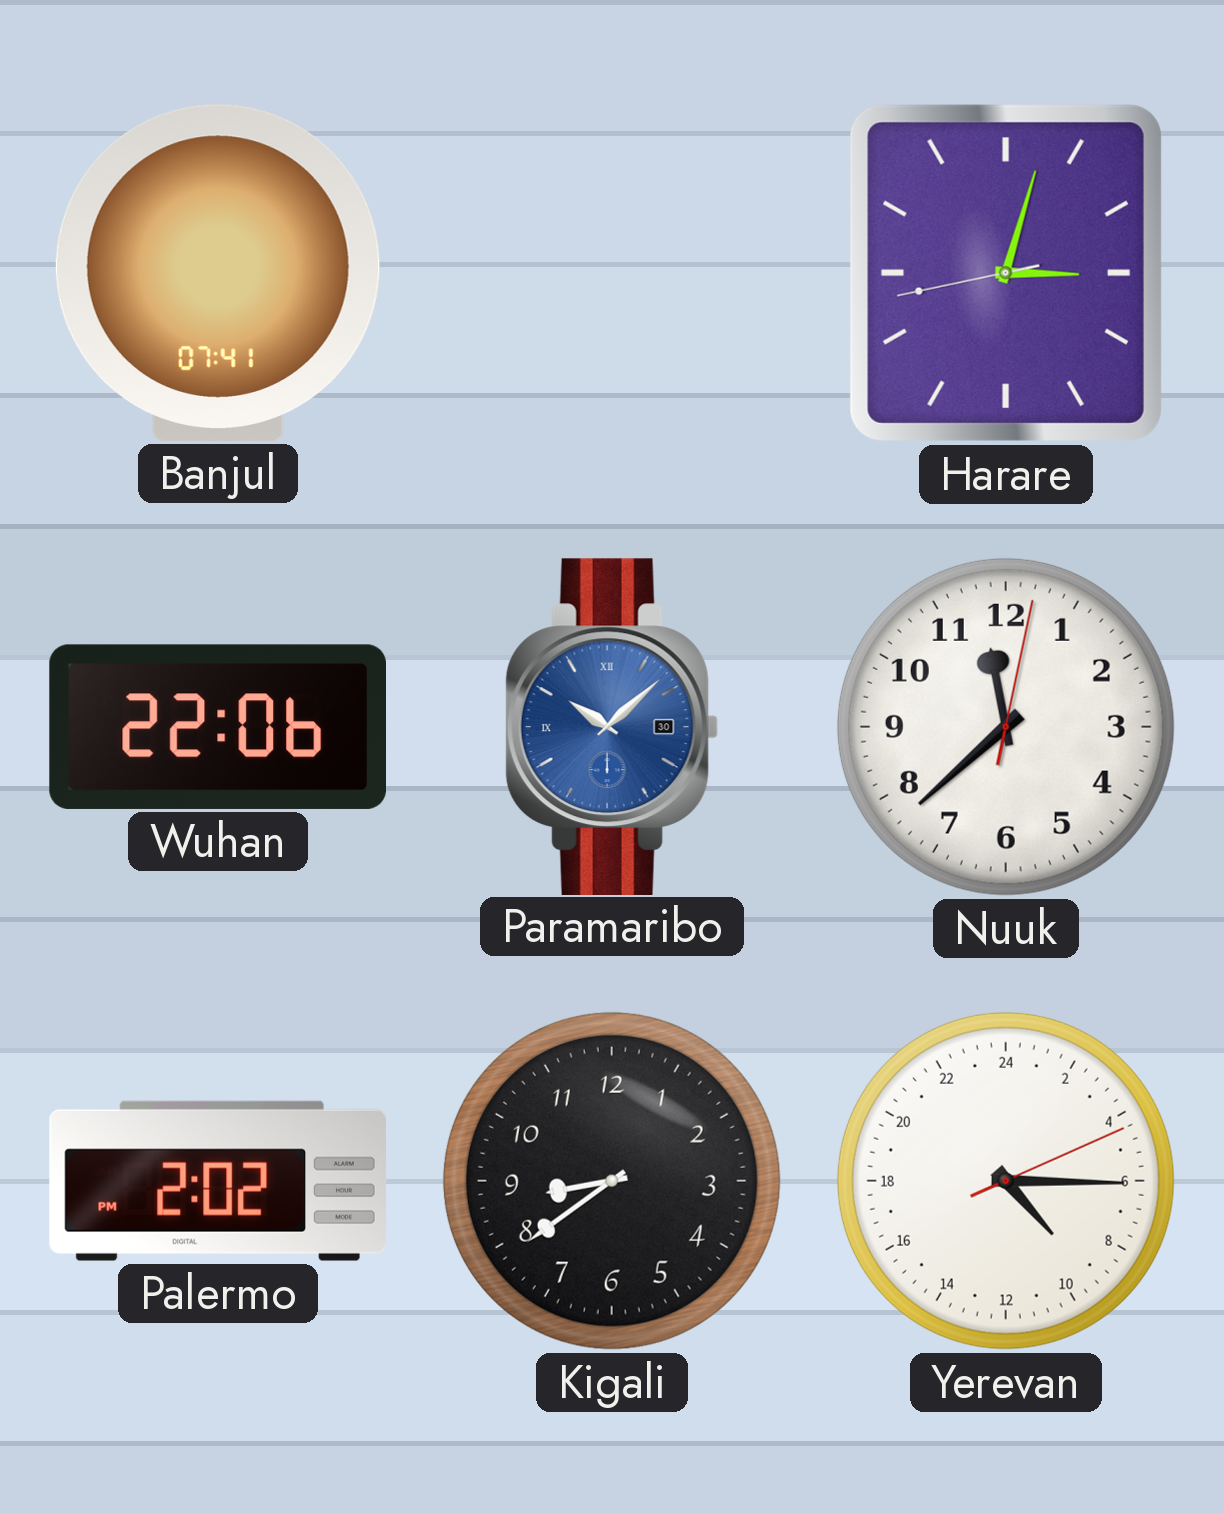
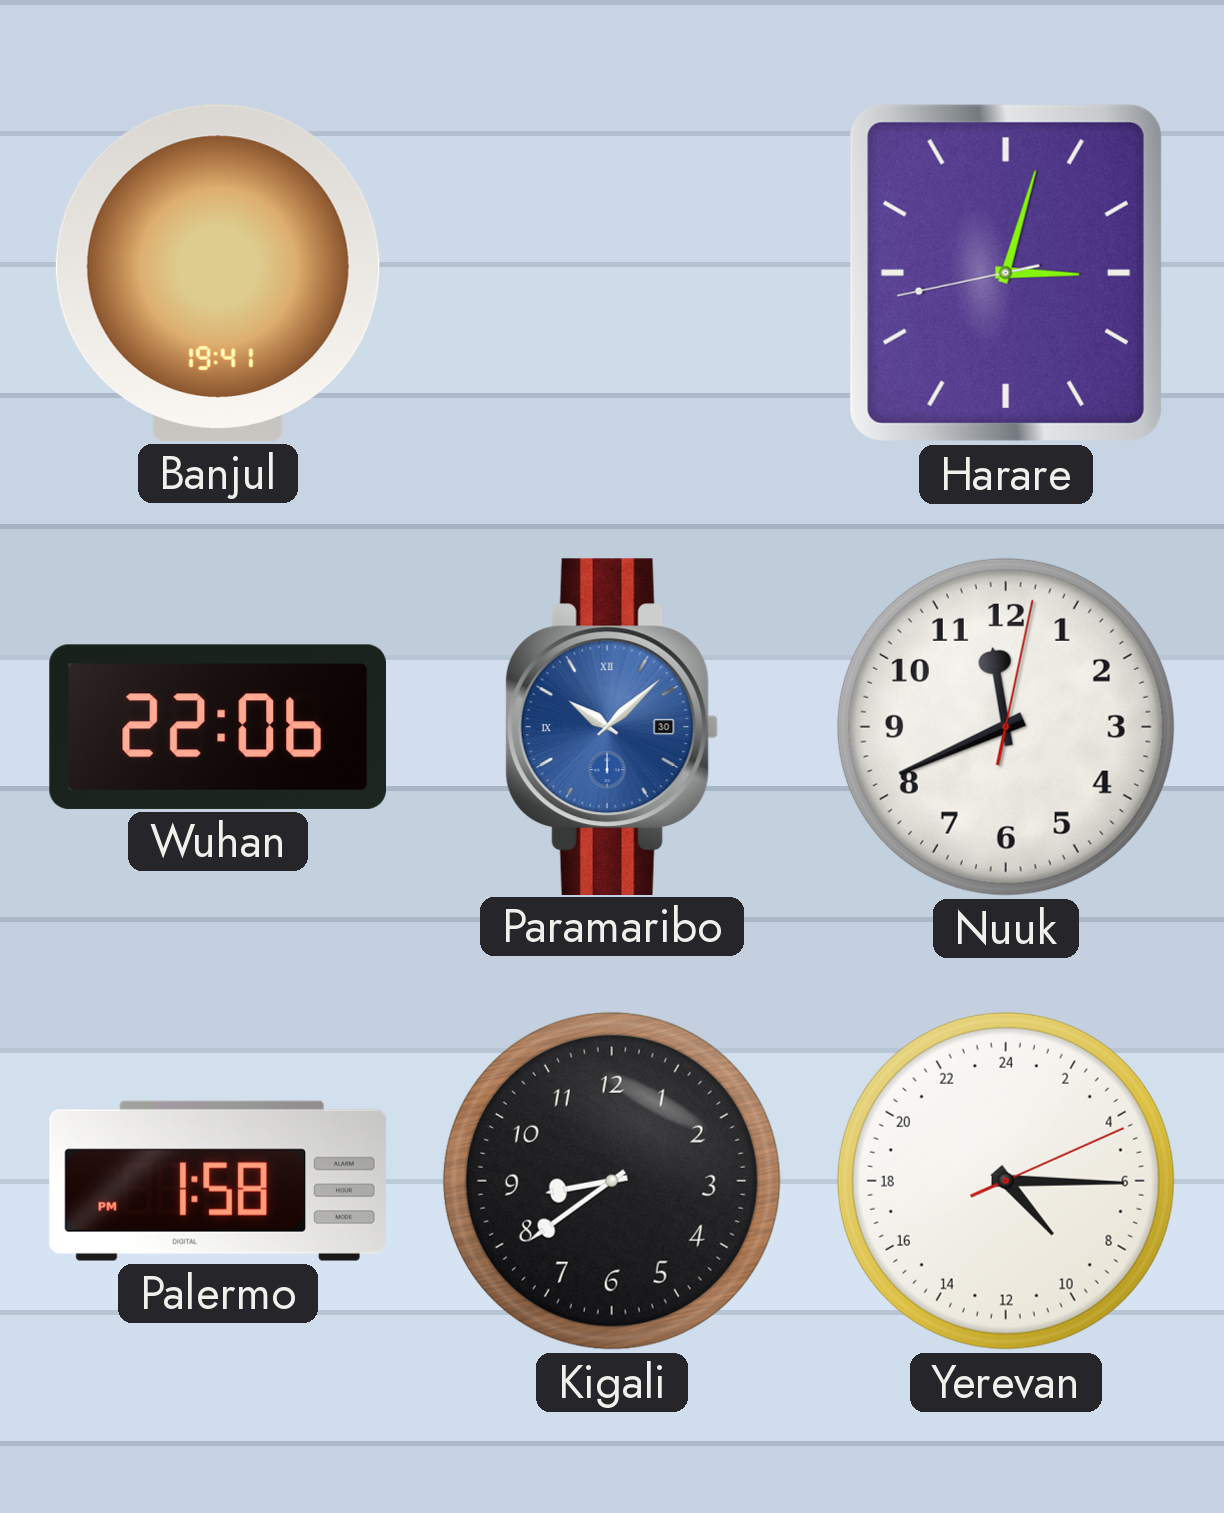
Banjul: 07:41 -> 19:41 (218, 273)
Nuuk: 11:38 -> 11:41 (1006, 727)
Palermo: 2:02 -> 1:58 (218, 1181)
